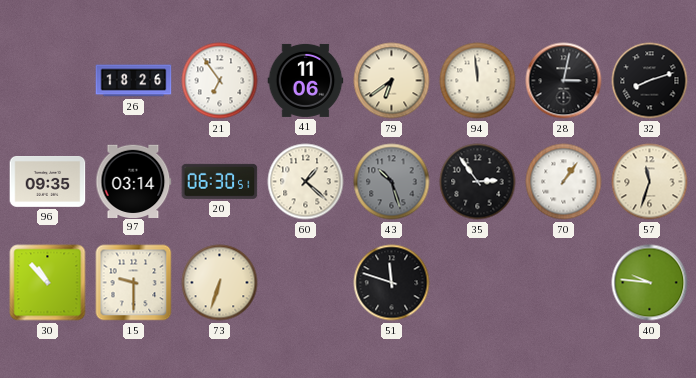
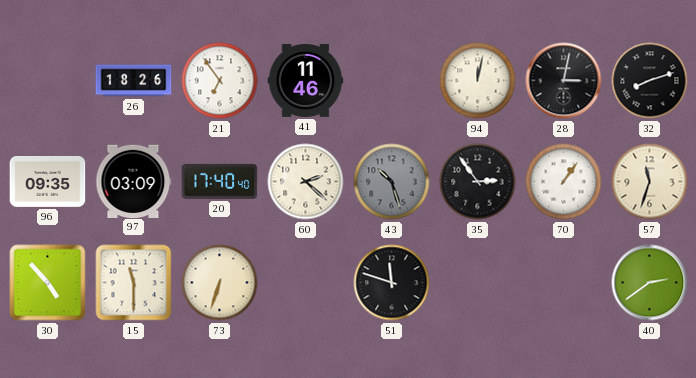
41: 11:06 -> 11:46 (306, 80)
79: 6:39 -> none (392, 81)
94: 11:59 -> 12:02 (478, 81)
97: 03:14 -> 03:09 (134, 181)
20: 06:30 -> 17:40 (220, 181)
60: 1:22 -> 2:22 (306, 182)
30: 10:53 -> 4:53 (48, 283)
15: 9:30 -> 11:30 (134, 283)
40: 9:46 -> 2:39 (650, 283)
